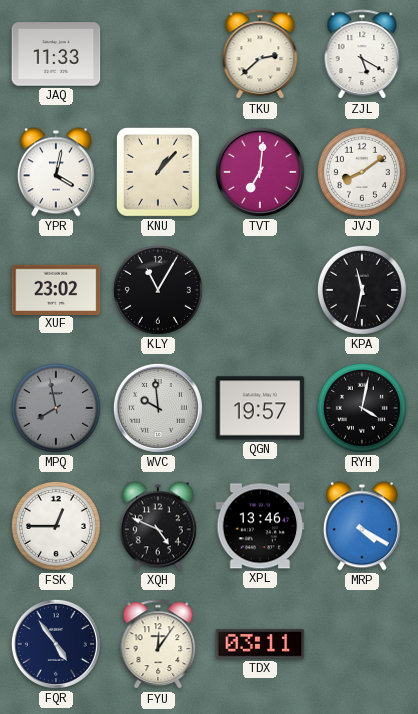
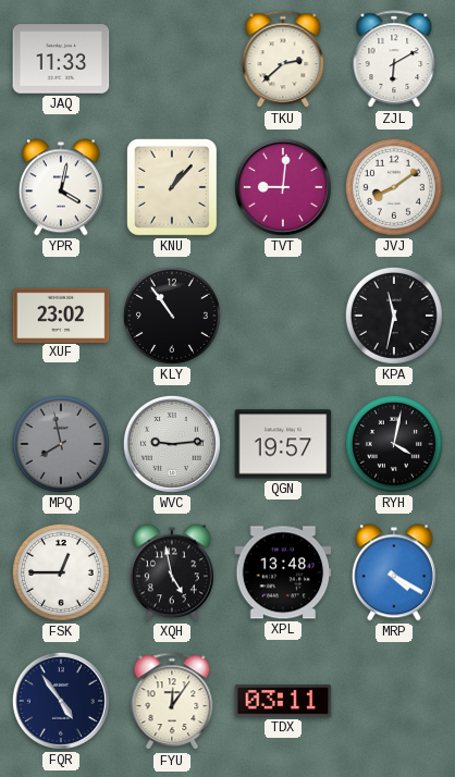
ZJL: 5:20 -> 6:10 (394, 60)
TVT: 7:01 -> 9:01 (283, 187)
KLY: 11:05 -> 10:54 (172, 316)
WVC: 9:59 -> 9:14 (172, 444)
XQH: 4:49 -> 4:58 (172, 572)
XPL: 13:46 -> 13:48 (283, 572)
